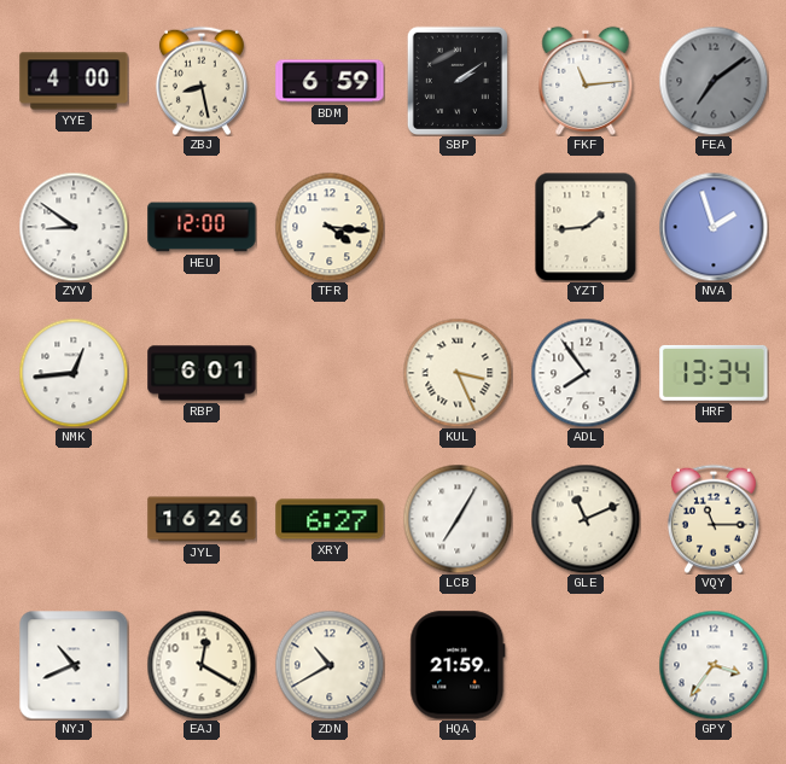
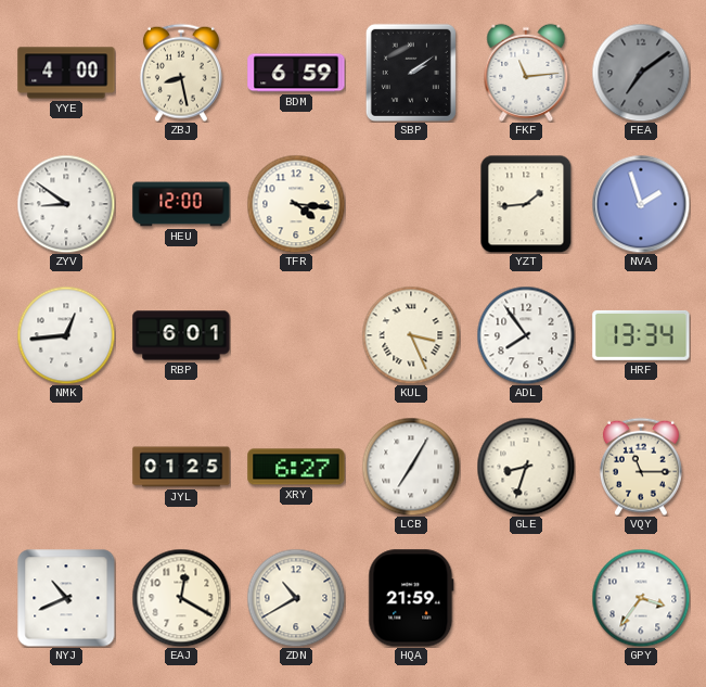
JYL: 16:26 -> 01:25 (181, 467)
GLE: 11:11 -> 8:33 (526, 467)
